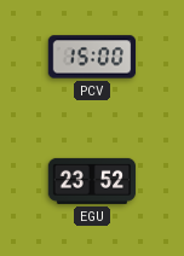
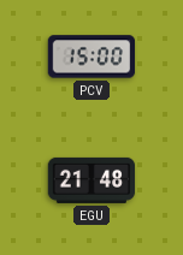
EGU: 23:52 -> 21:48 (91, 180)
